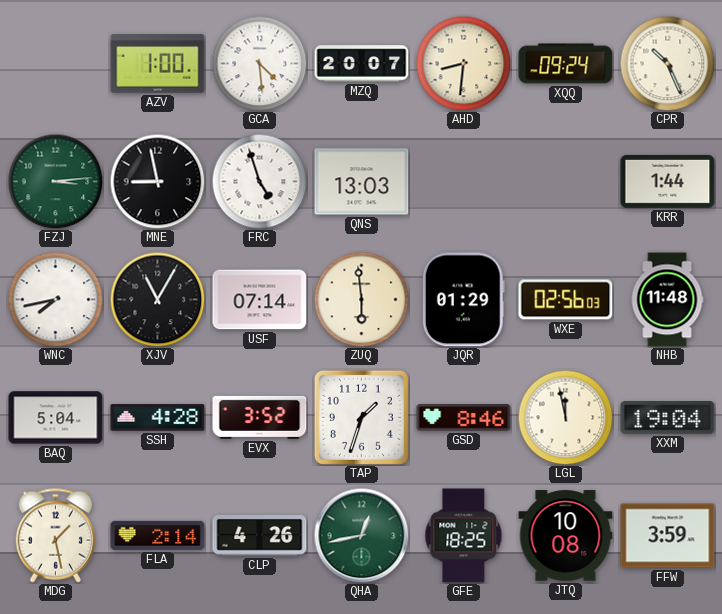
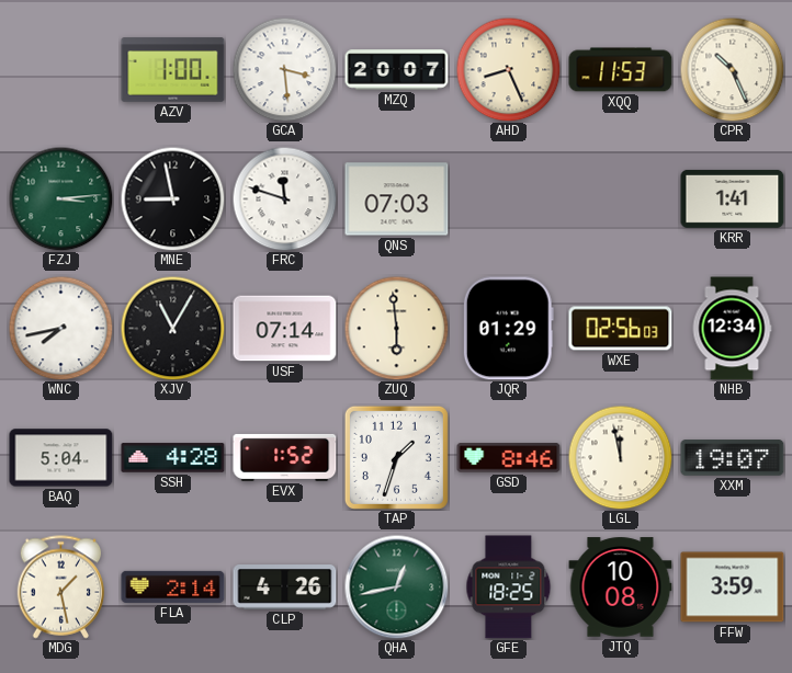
GCA: 4:29 -> 3:29 (284, 69)
AHD: 8:31 -> 8:26 (508, 69)
XQQ: 09:24 -> 11:53 (621, 70)
FRC: 4:57 -> 11:48 (284, 198)
QNS: 13:03 -> 07:03 (397, 199)
KRR: 1:44 -> 1:41 (733, 198)
NHB: 11:48 -> 12:34 (732, 329)
EVX: 3:52 -> 1:52 (285, 457)
XXM: 19:04 -> 19:07 (733, 458)
